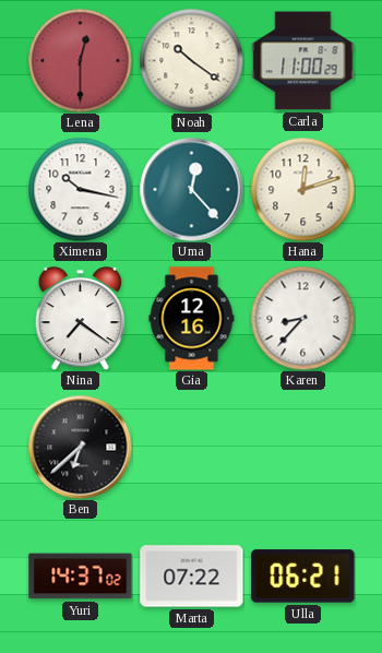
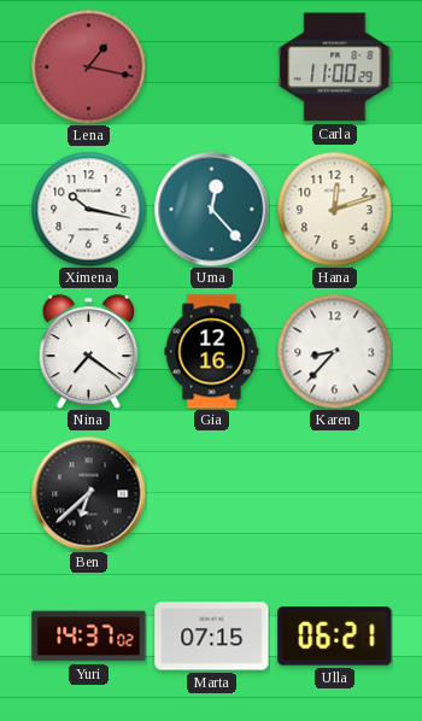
Lena: 12:30 -> 1:17 (88, 66)
Noah: 10:21 -> none (191, 60)
Marta: 07:22 -> 07:15 (212, 637)
